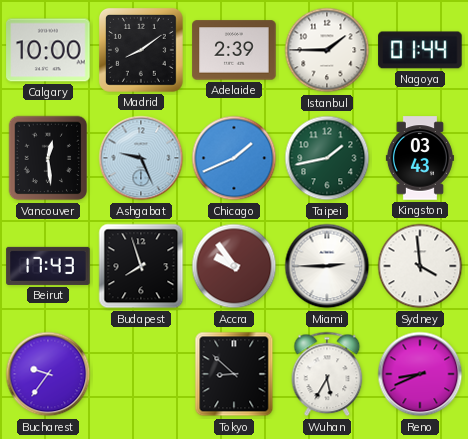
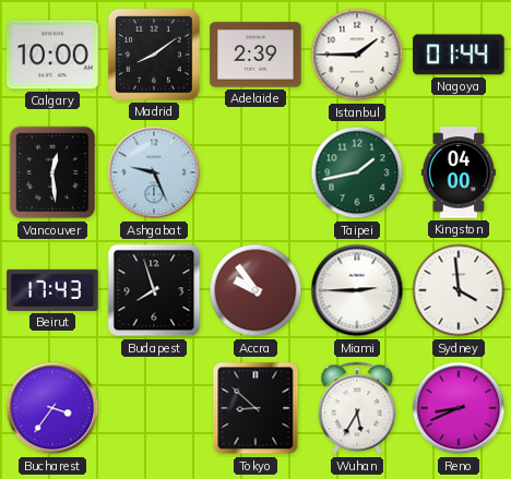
Chicago: 1:41 -> none (234, 158)
Kingston: 03:43 -> 04:00 (459, 172)
Bucharest: 9:36 -> 3:36 (52, 408)
